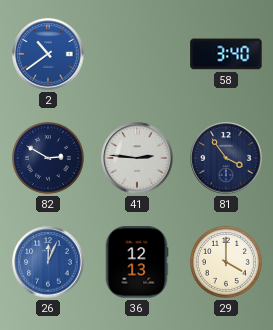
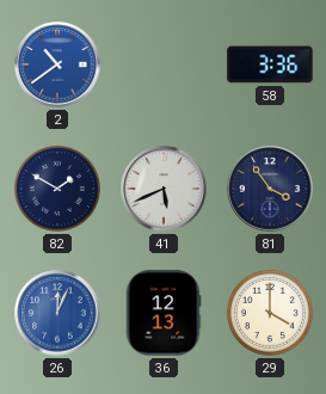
58: 3:40 -> 3:36 (270, 64)
82: 2:50 -> 1:50 (57, 189)
41: 2:46 -> 5:41 (164, 189)
